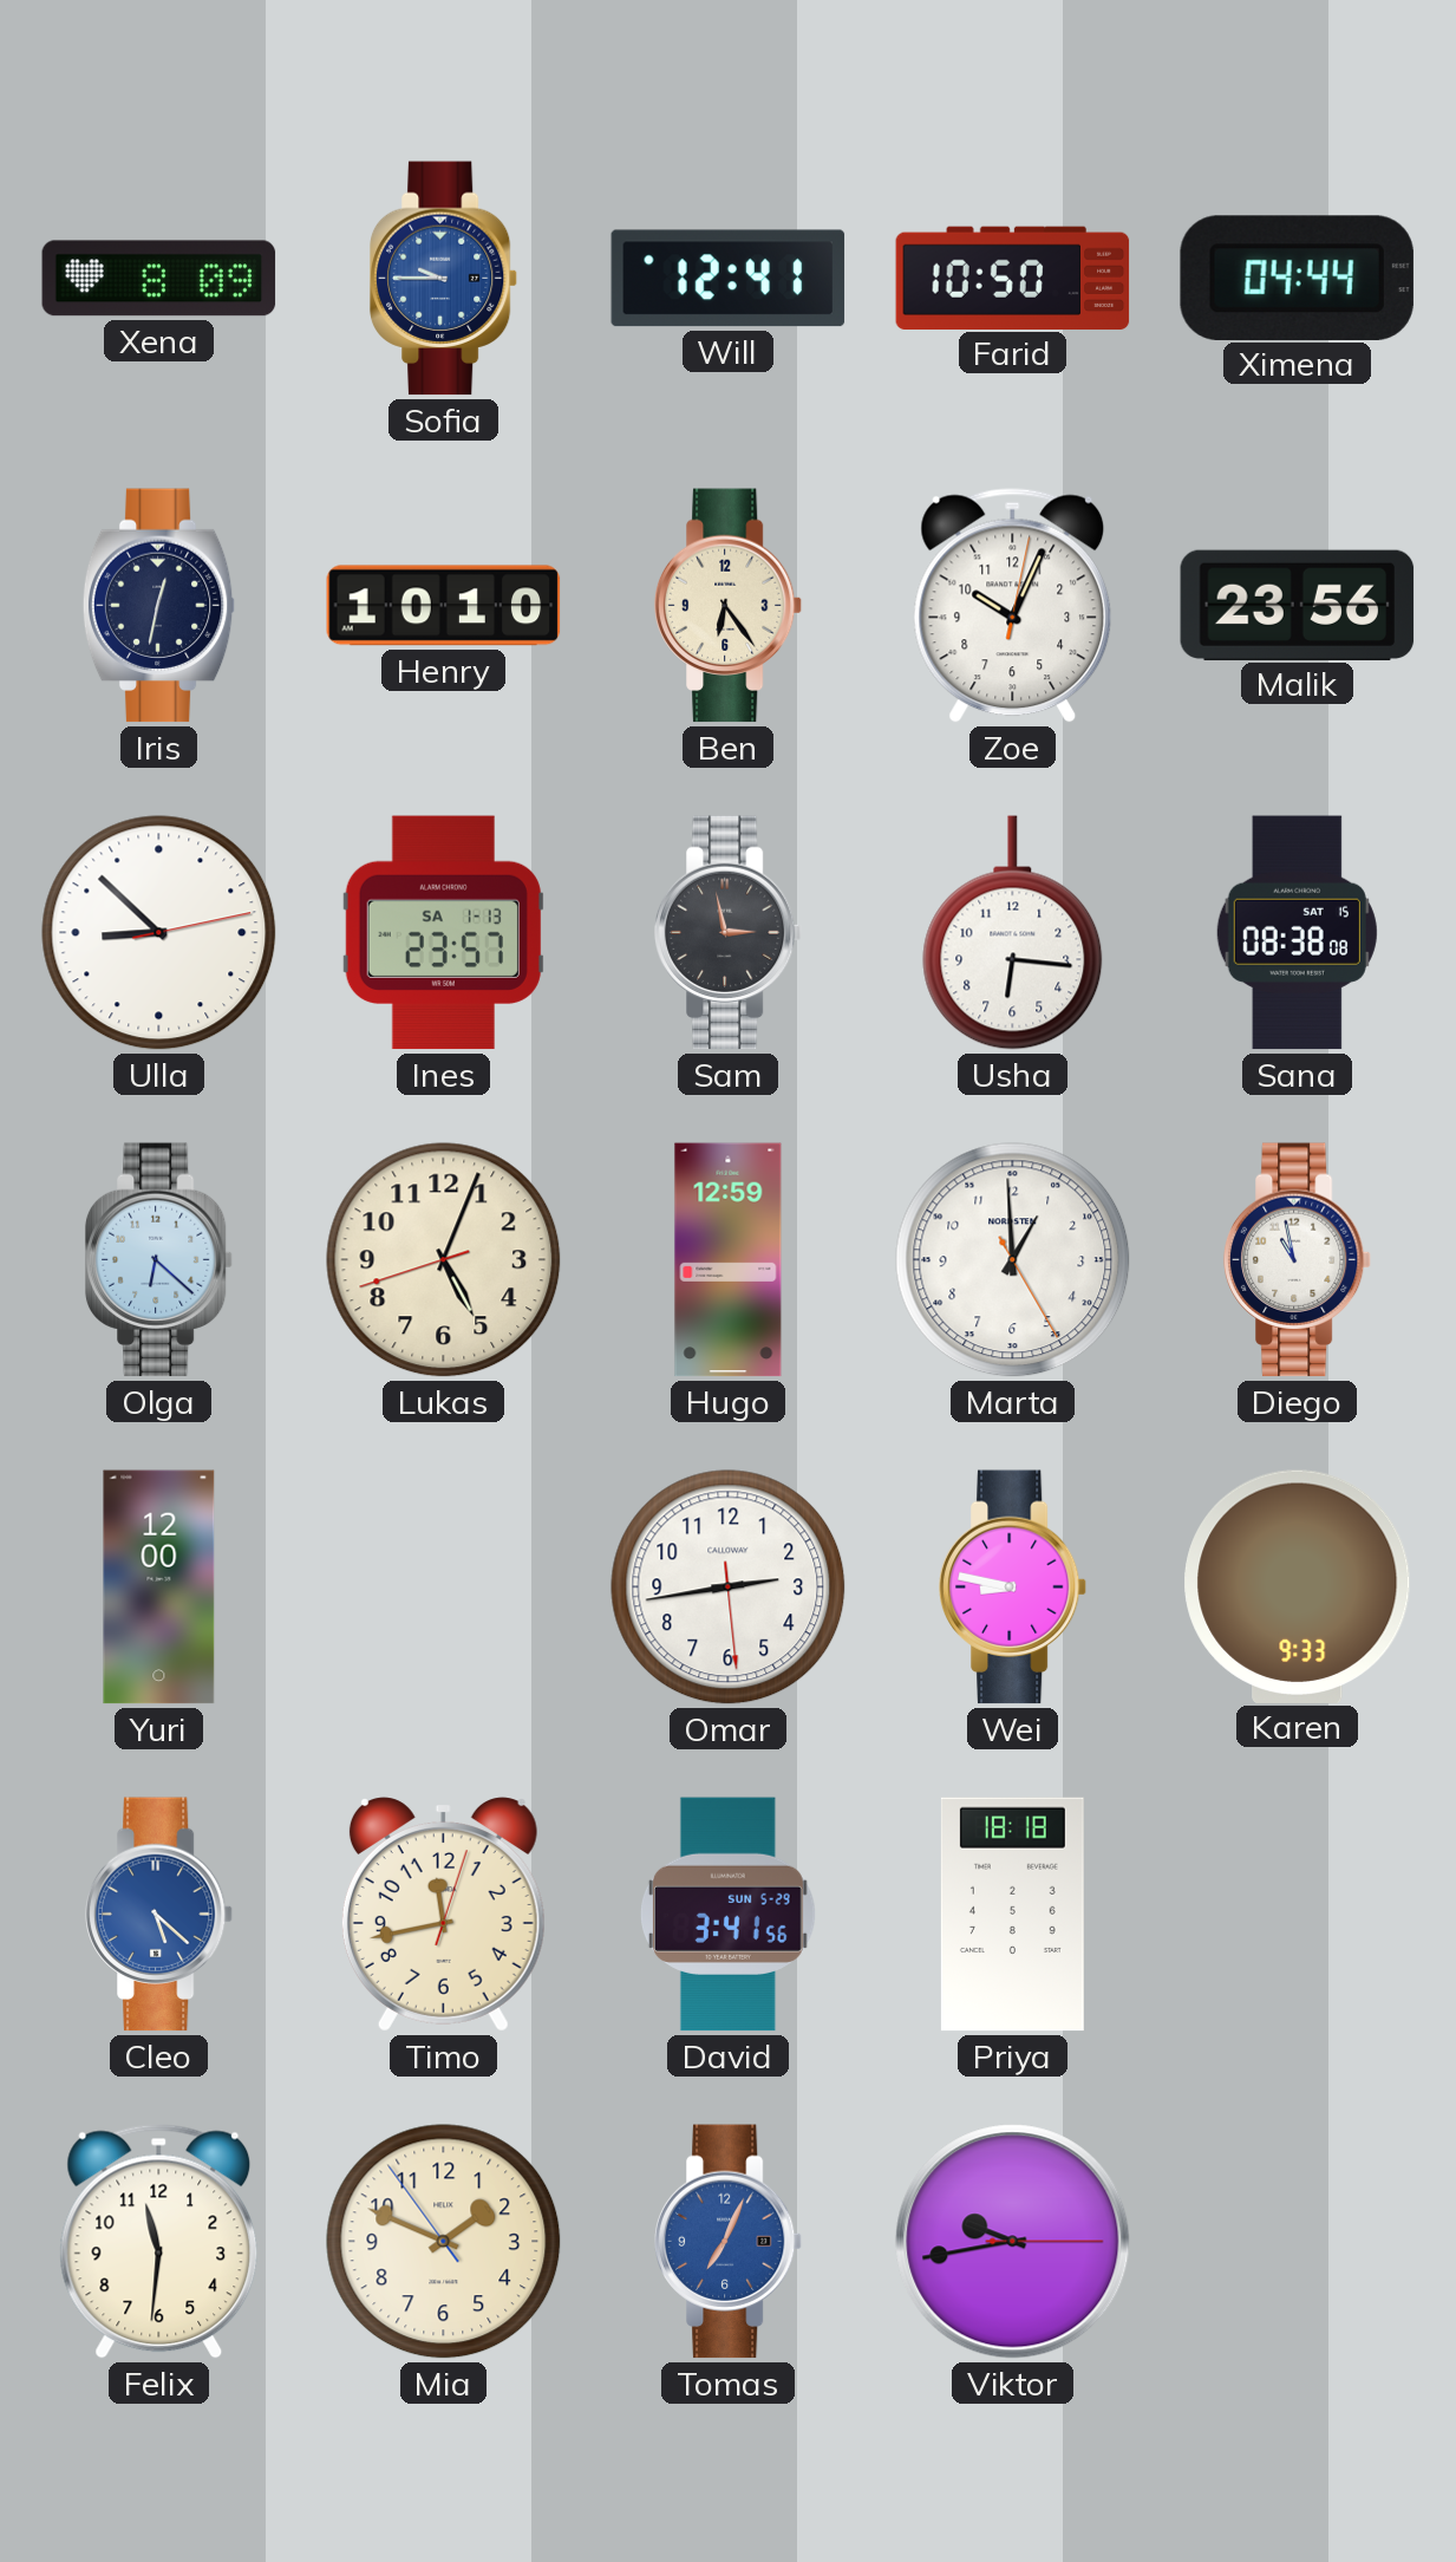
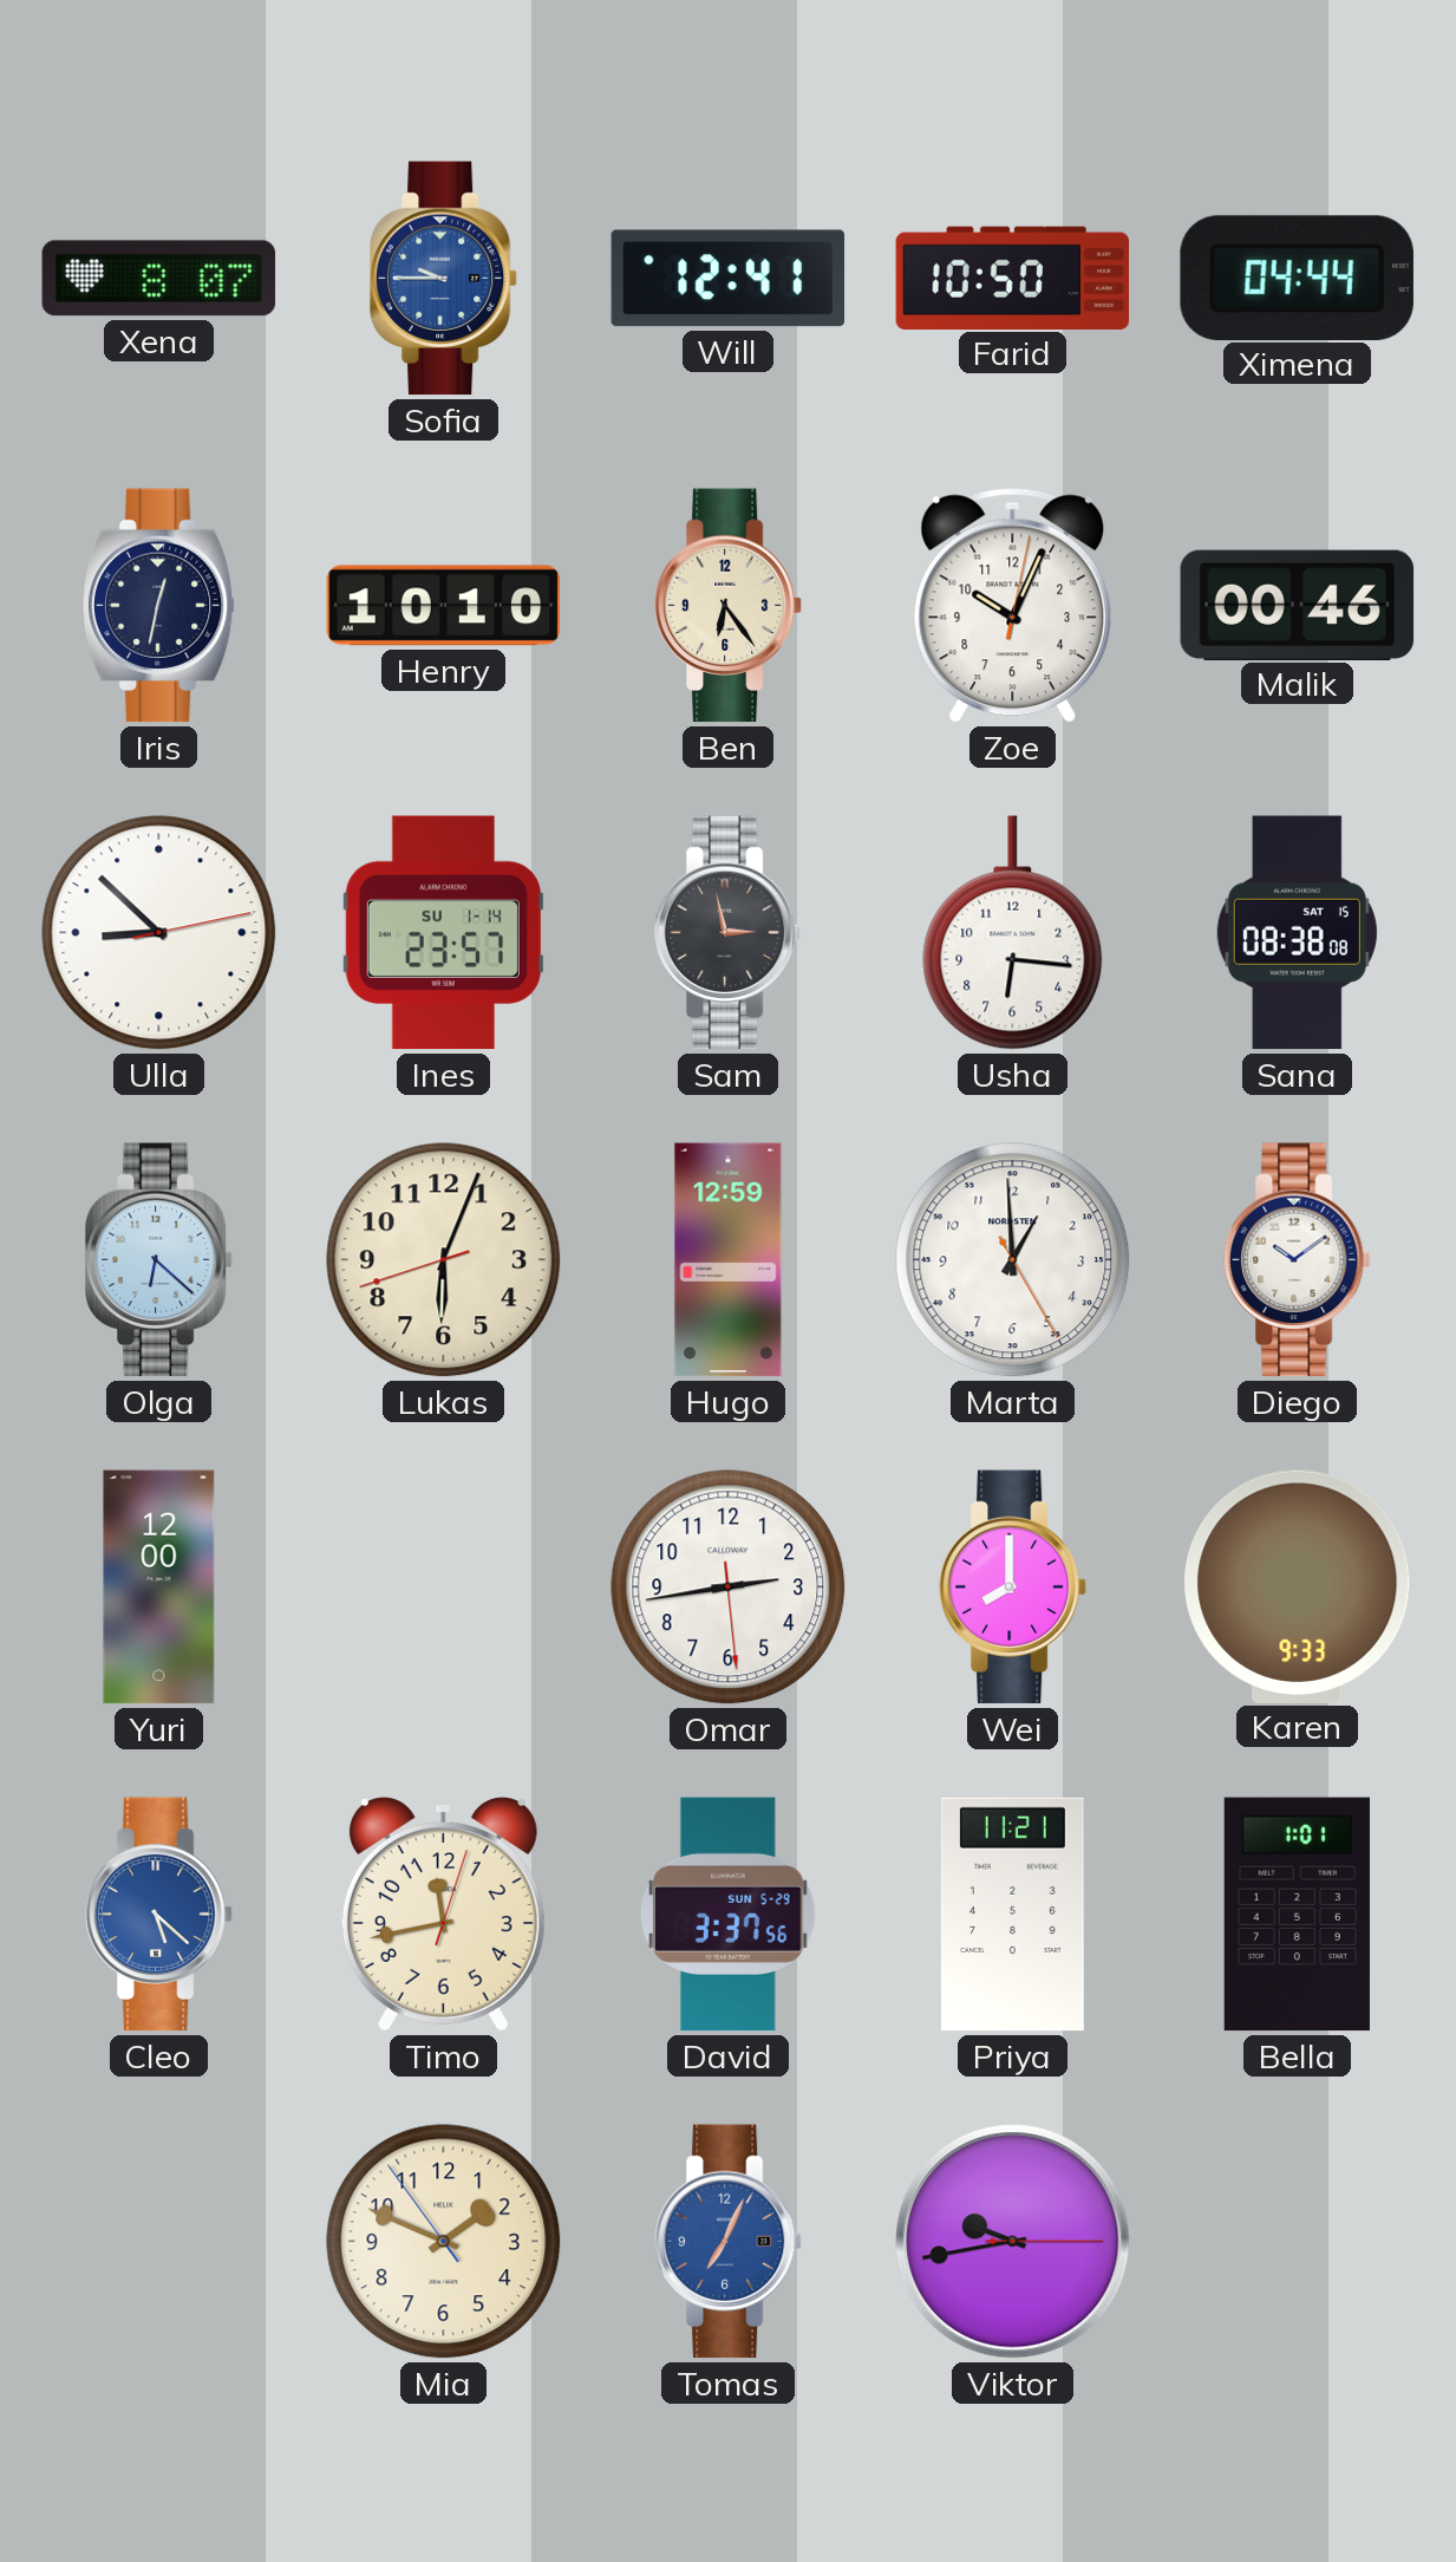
Xena: 8:09 -> 8:07 (159, 279)
Malik: 23:56 -> 00:46 (1298, 605)
Ines date: SA 1-13 -> SU 1-14 (443, 933)
Lukas: 5:03 -> 6:03 (444, 1260)
Diego: 10:58 -> 10:09 (1298, 1260)
Wei: 8:47 -> 8:00 (1013, 1588)
David: 3:41 -> 3:37 (727, 1915)
Priya: 18:18 -> 11:21 (1012, 1915)
Bella: none -> 1:01 (1297, 1915)
Felix: 11:31 -> none (159, 2241)
